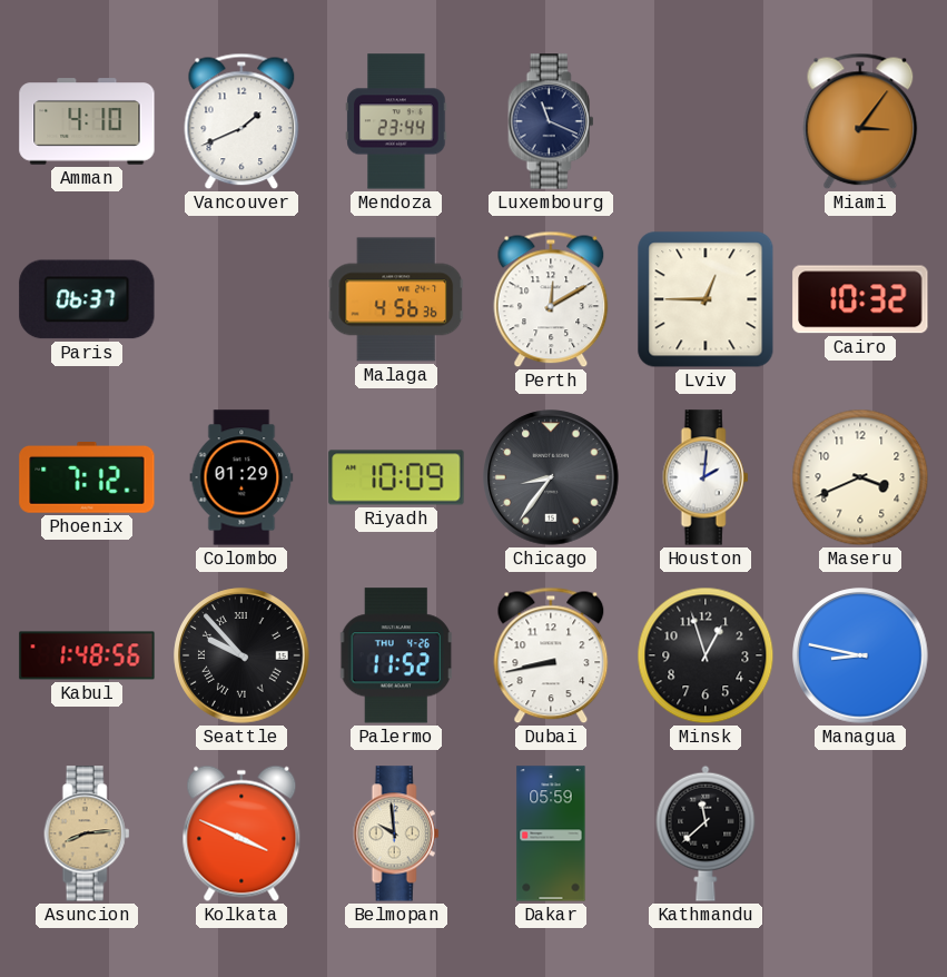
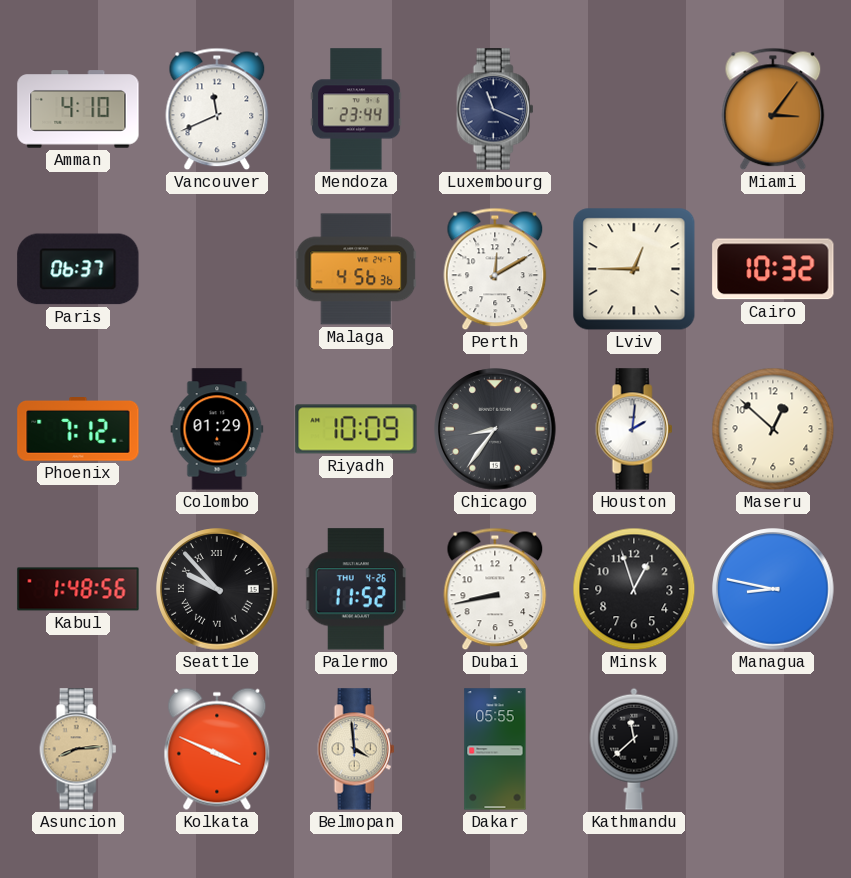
Vancouver: 1:41 -> 11:41 (217, 109)
Maseru: 3:41 -> 12:52 (773, 429)
Belmopan: 9:59 -> 3:59 (356, 749)
Dakar: 05:59 -> 05:55 (495, 749)
